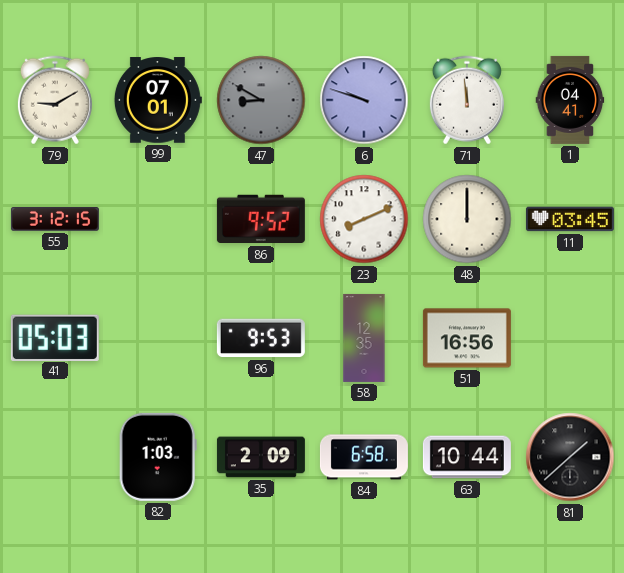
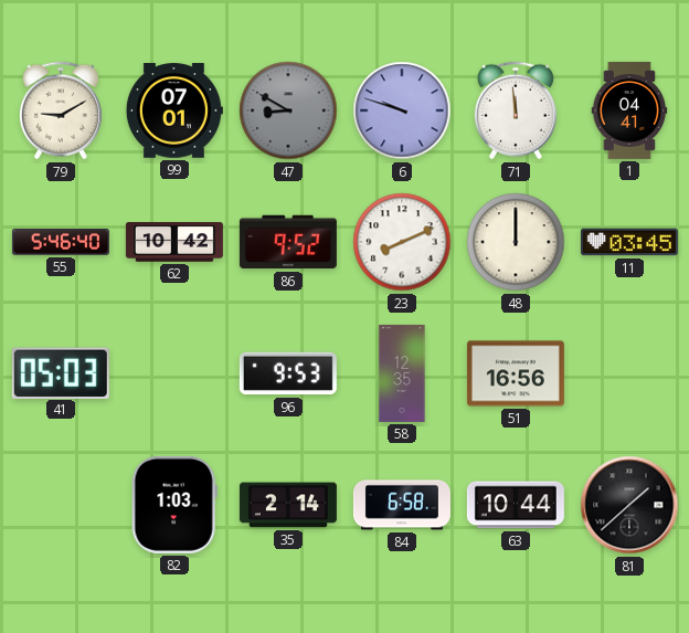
55: 3:12 -> 5:46 (61, 243)
62: none -> 10:42 (174, 242)
35: 2:09 -> 2:14 (288, 505)
